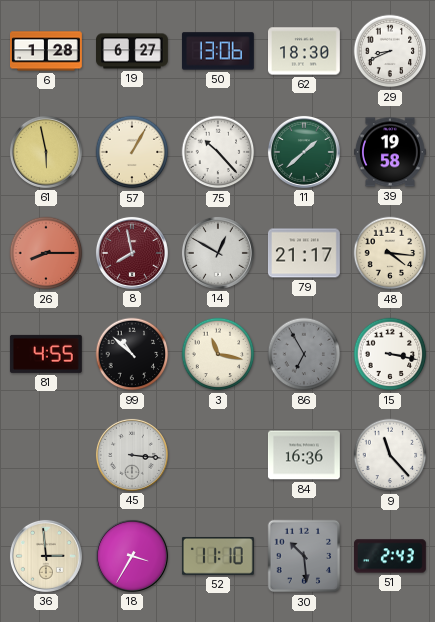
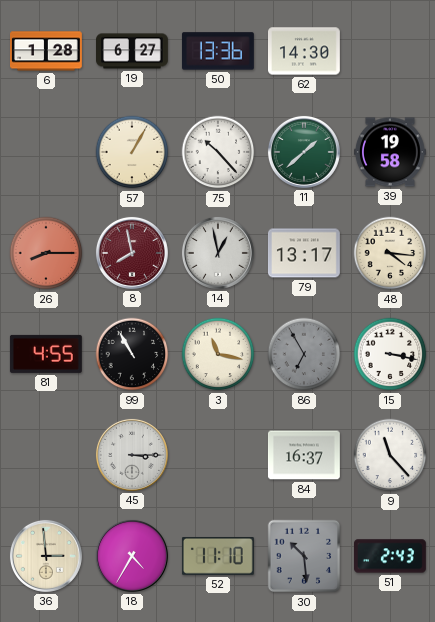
50: 13:06 -> 13:36 (218, 51)
62: 18:30 -> 14:30 (305, 51)
29: 8:41 -> none (390, 51)
61: 5:58 -> none (46, 152)
14: 12:50 -> 12:58 (218, 253)
79: 21:17 -> 13:17 (304, 253)
99: 10:52 -> 10:55 (132, 354)
45: 3:16 -> 3:15 (132, 455)
84: 16:36 -> 16:37 (304, 455)
18: 3:35 -> 4:35 (132, 556)
